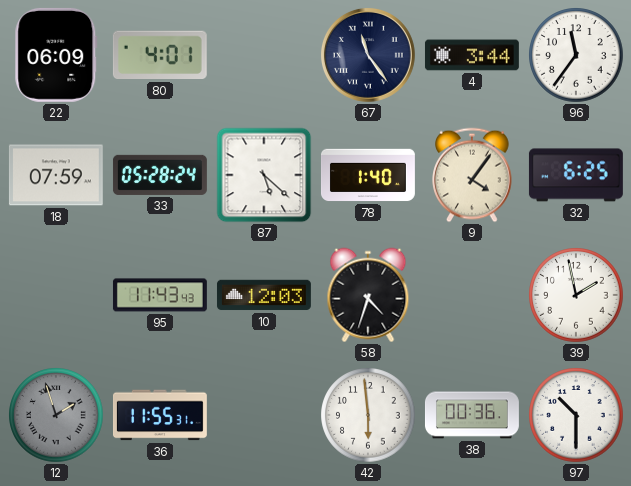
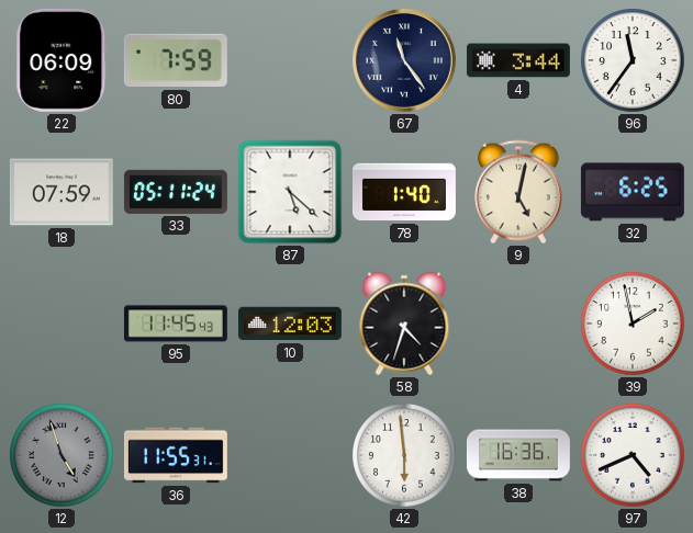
80: 4:01 -> 7:59 (176, 60)
33: 05:28 -> 05:11 (176, 192)
9: 4:06 -> 5:02 (518, 192)
95: 11:43 -> 11:45 (176, 324)
12: 1:57 -> 4:57 (62, 455)
38: 00:36 -> 16:36 (518, 455)
97: 10:30 -> 4:41 (633, 455)
